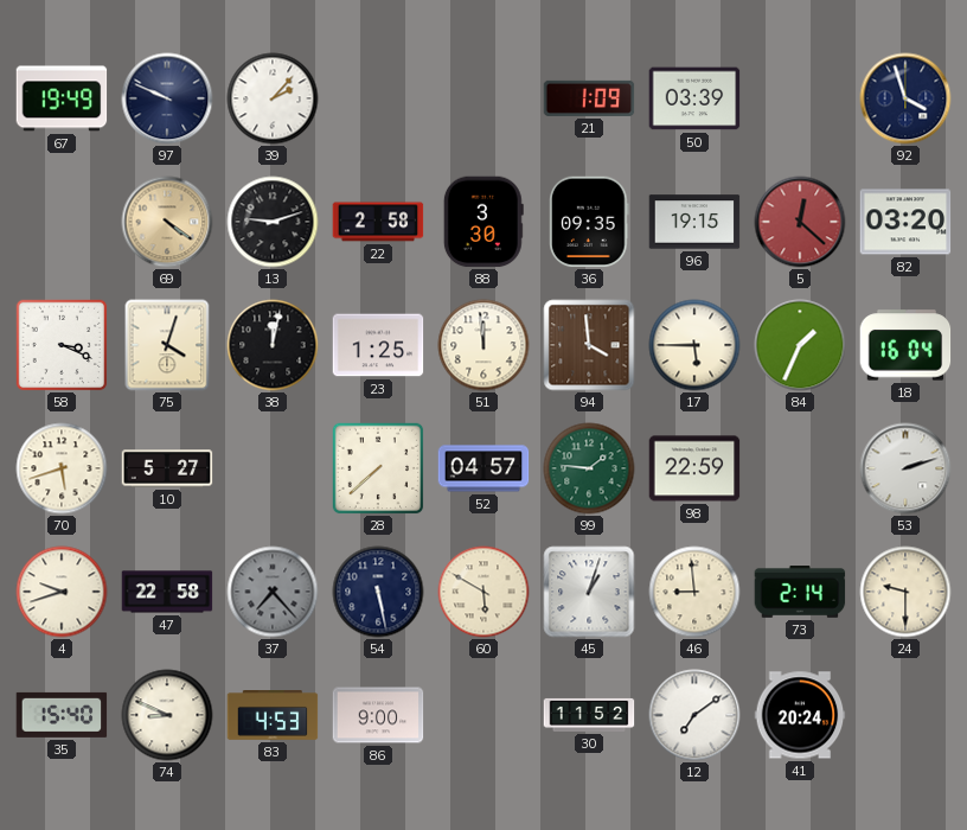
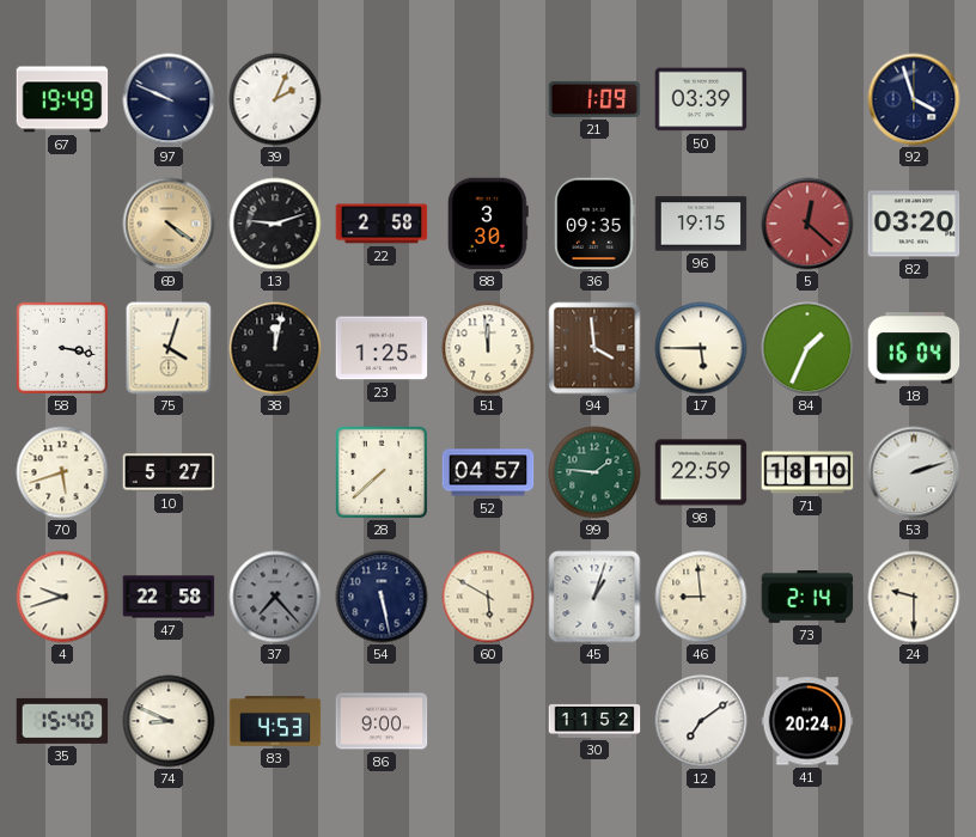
39: 2:07 -> 2:04 (275, 99)
58: 3:19 -> 3:17 (62, 348)
71: none -> 18:10 (807, 472)
